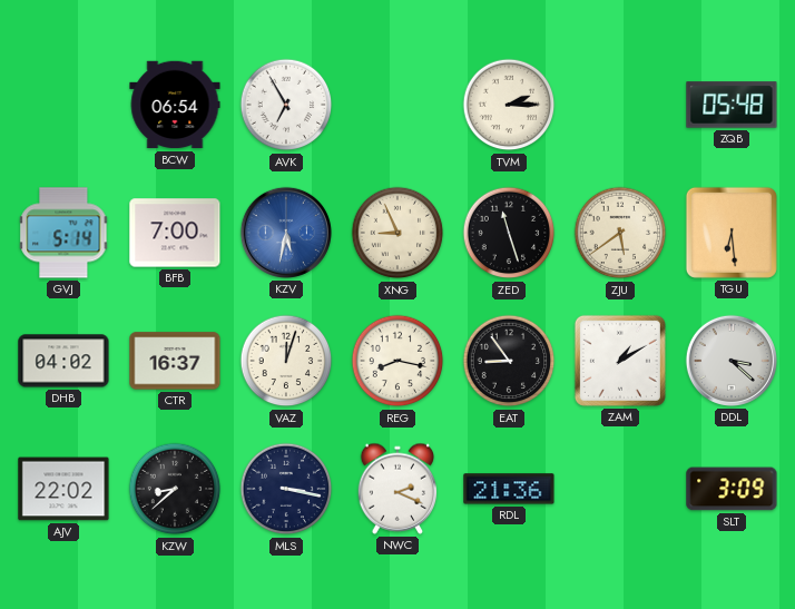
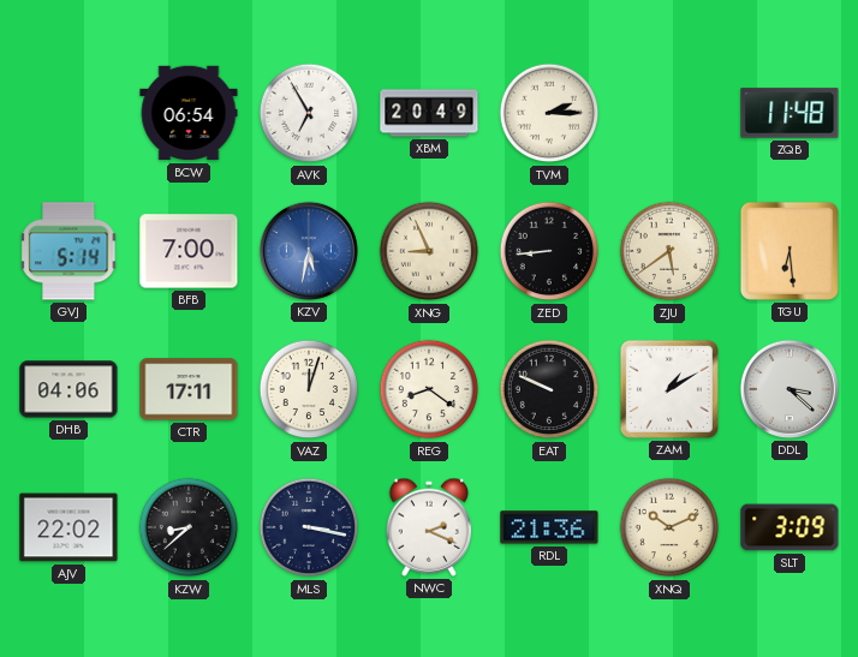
XBM: none -> 20:49 (429, 113)
ZQB: 05:48 -> 11:48 (790, 113)
ZED: 11:27 -> 8:44 (549, 251)
DHB: 04:02 -> 04:06 (68, 389)
CTR: 16:37 -> 17:11 (189, 389)
REG: 8:17 -> 8:21 (429, 389)
EAT: 8:54 -> 9:49 (549, 389)
XNQ: none -> 10:11 (669, 527)
